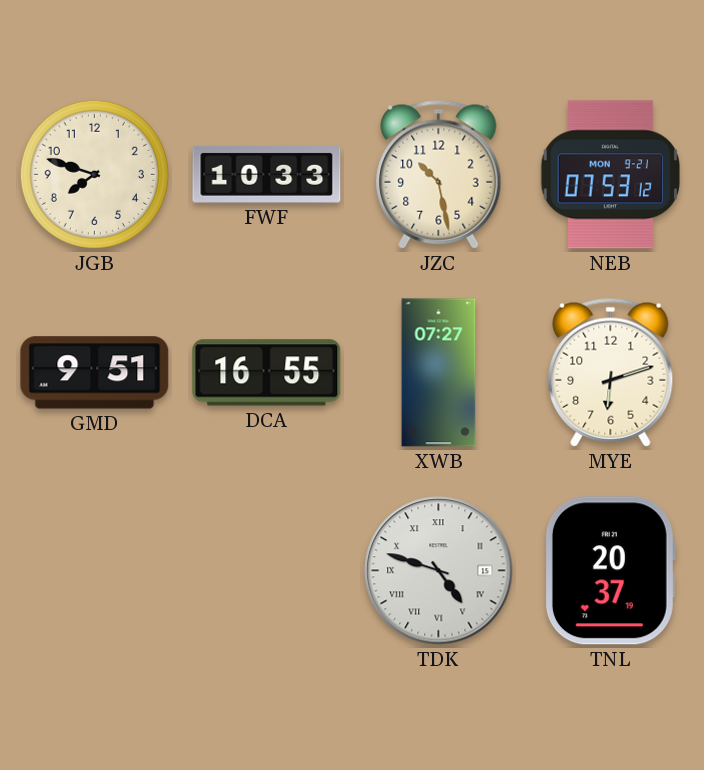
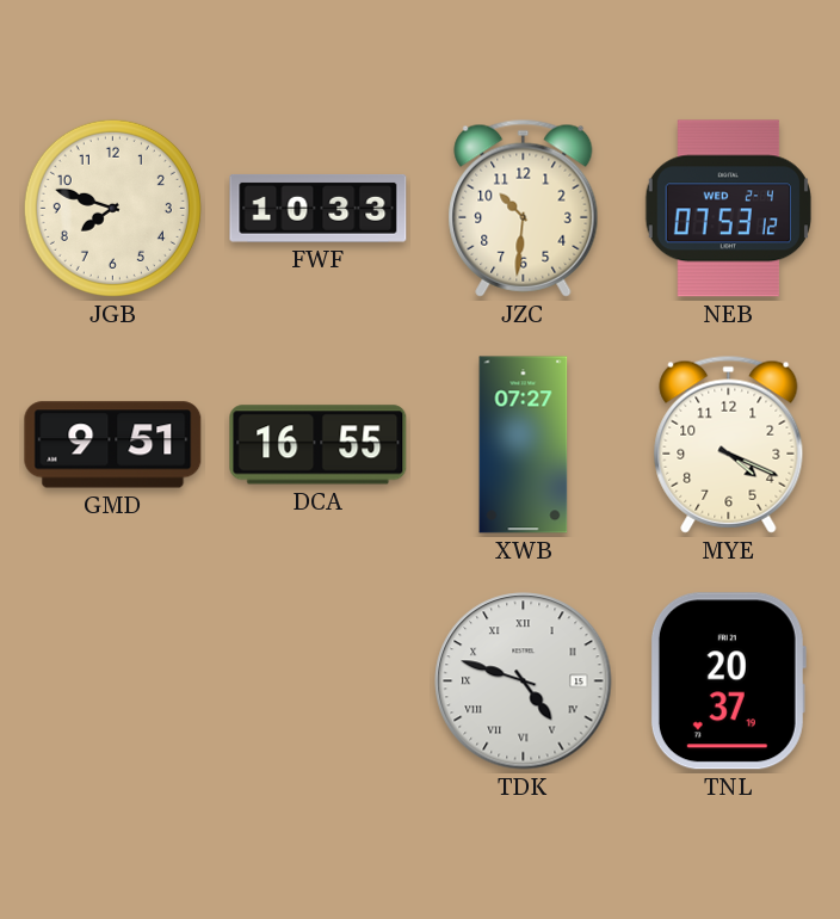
JZC: 10:28 -> 10:31 (524, 208)
NEB date: MON 9-21 -> WED 2-4 (728, 209)
MYE: 6:12 -> 4:19 (729, 444)
